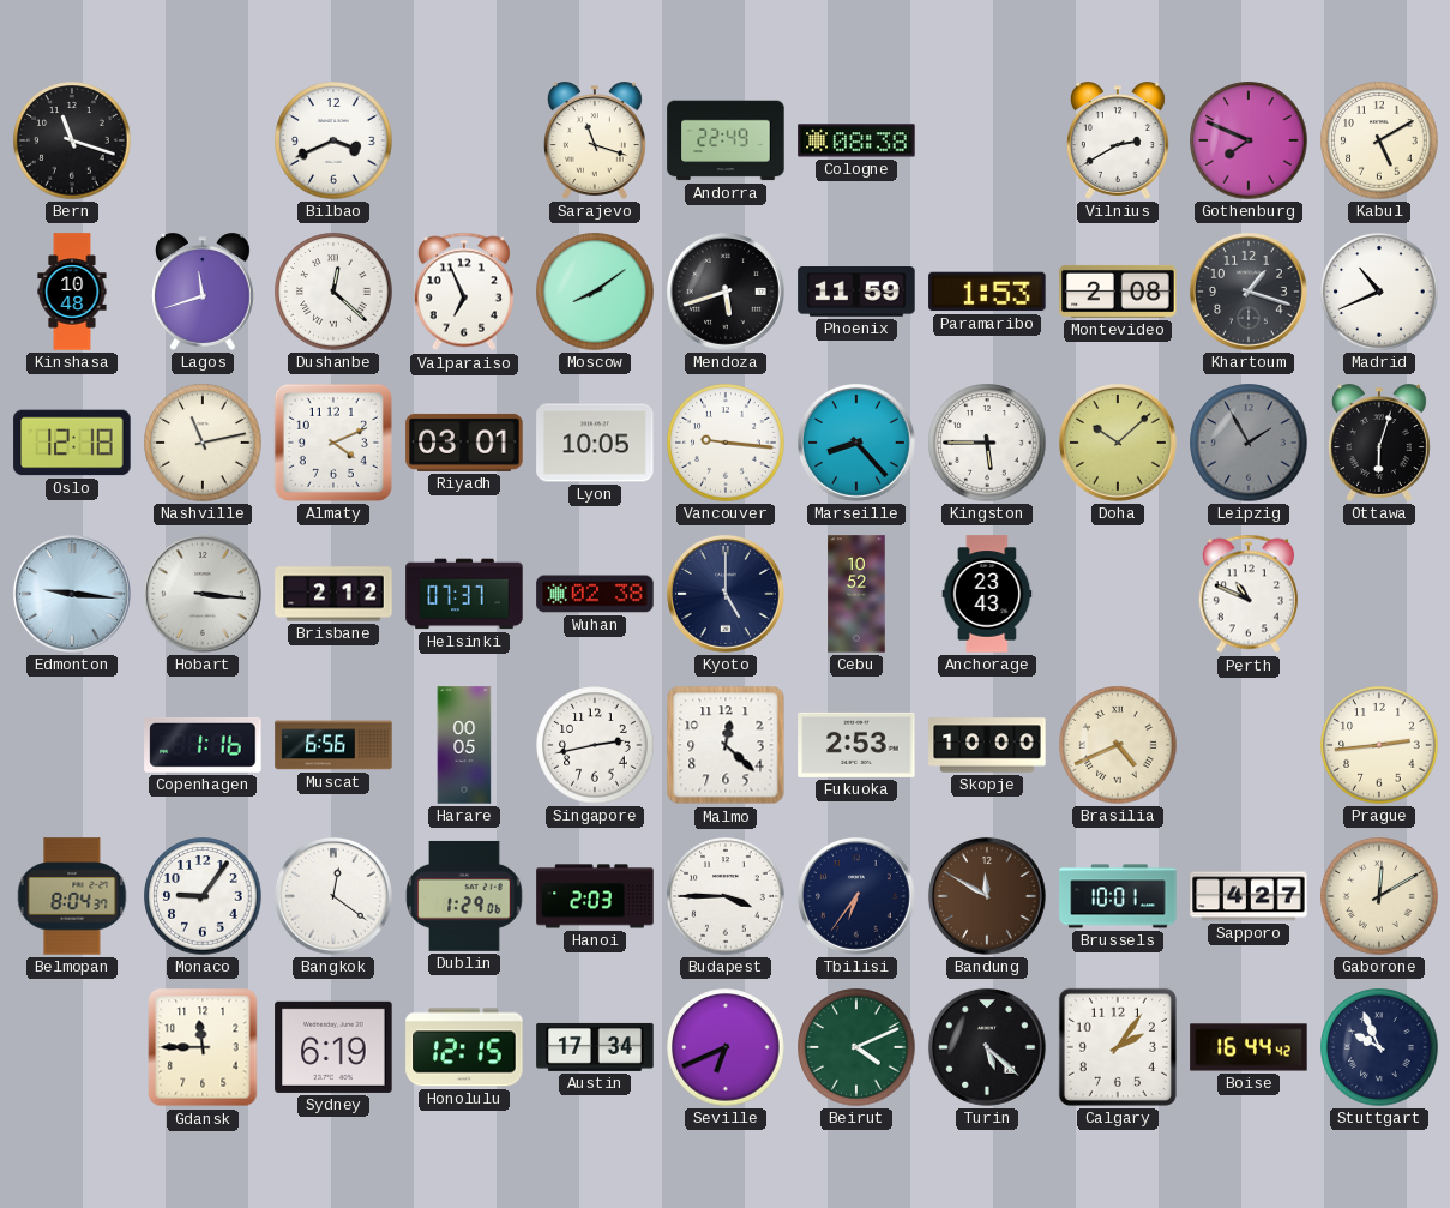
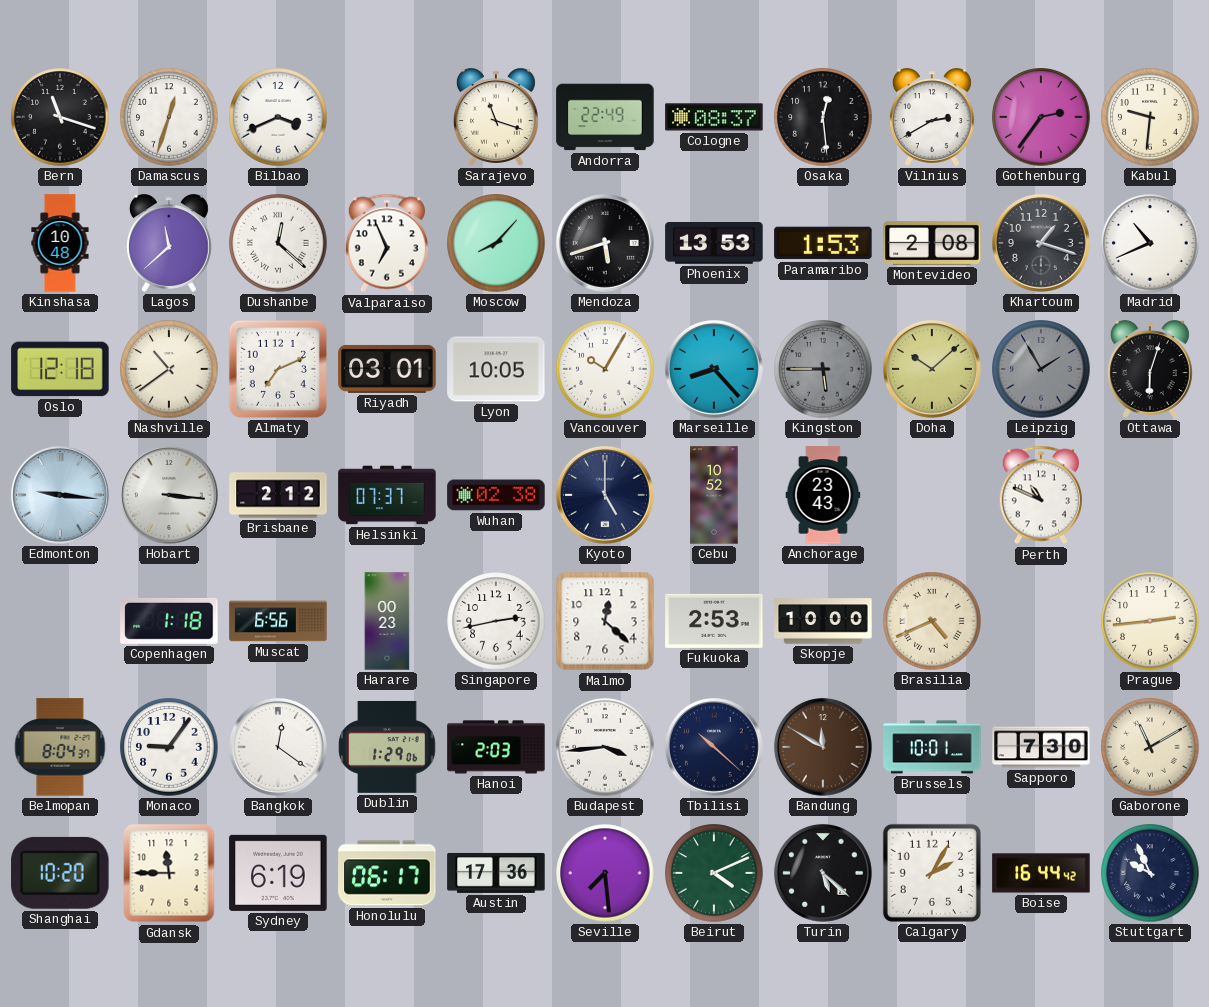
Damascus: none -> 12:33 (169, 117)
Cologne: 08:38 -> 08:37 (714, 117)
Osaka: none -> 12:29 (823, 117)
Gothenburg: 7:49 -> 2:36 (1041, 117)
Kabul: 5:10 -> 9:31 (1150, 117)
Lagos: 11:42 -> 11:38 (169, 243)
Moscow: 8:09 -> 8:07 (496, 243)
Phoenix: 11:59 -> 13:53 (714, 244)
Nashville: 11:13 -> 10:39 (169, 369)
Almaty: 4:11 -> 7:11 (278, 369)
Vancouver: 9:16 -> 10:05 (605, 369)
Kingston dial: white -> grey (823, 369)
Copenhagen: 1:16 -> 1:18 (169, 621)
Harare: 00:05 -> 00:23 (387, 621)
Budapest: 3:45 -> 3:44 (605, 747)
Tbilisi: 6:36 -> 10:22 (714, 747)
Sapporo: 4:27 -> 7:30 (1041, 747)
Gaborone: 12:10 -> 11:10 (1150, 747)
Shanghai: none -> 10:20 (60, 873)
Honolulu: 12:15 -> 06:17 (387, 873)
Austin: 17:34 -> 17:36 (496, 873)
Seville: 6:41 -> 7:29 (605, 873)
Calgary: 2:06 -> 2:05 (932, 873)
